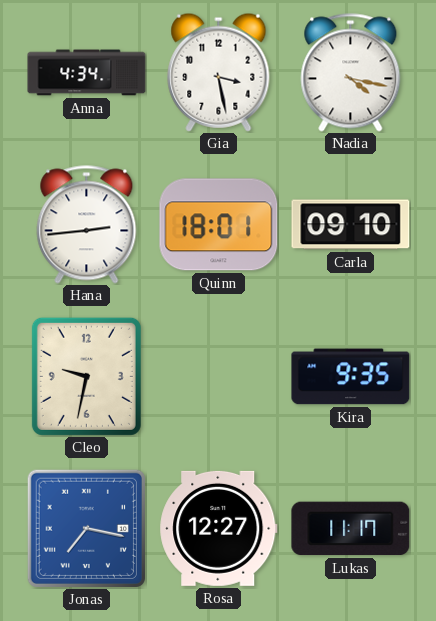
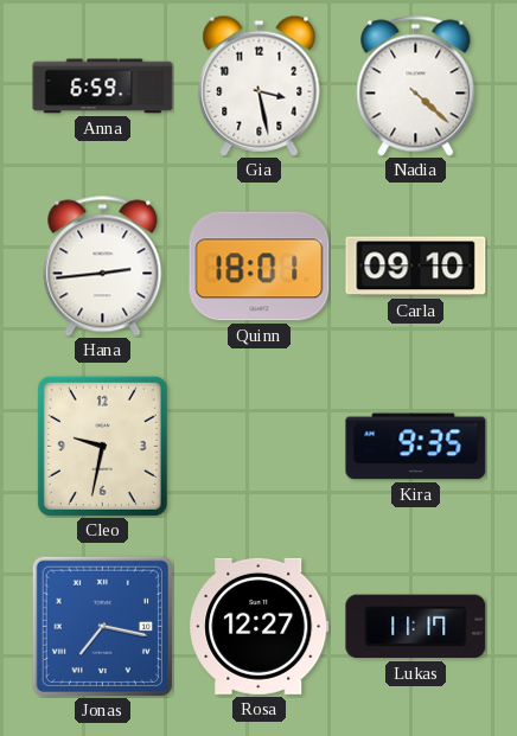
Anna: 4:34 -> 6:59 (103, 87)
Nadia: 4:17 -> 4:22 (416, 87)
